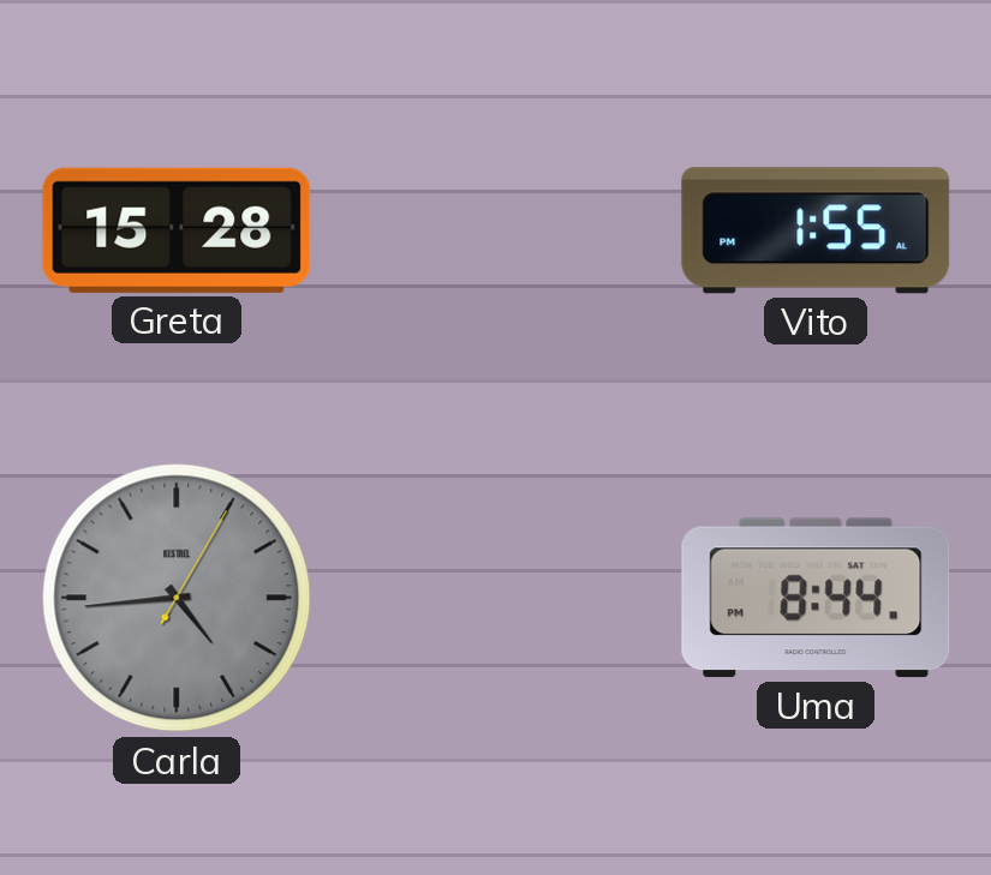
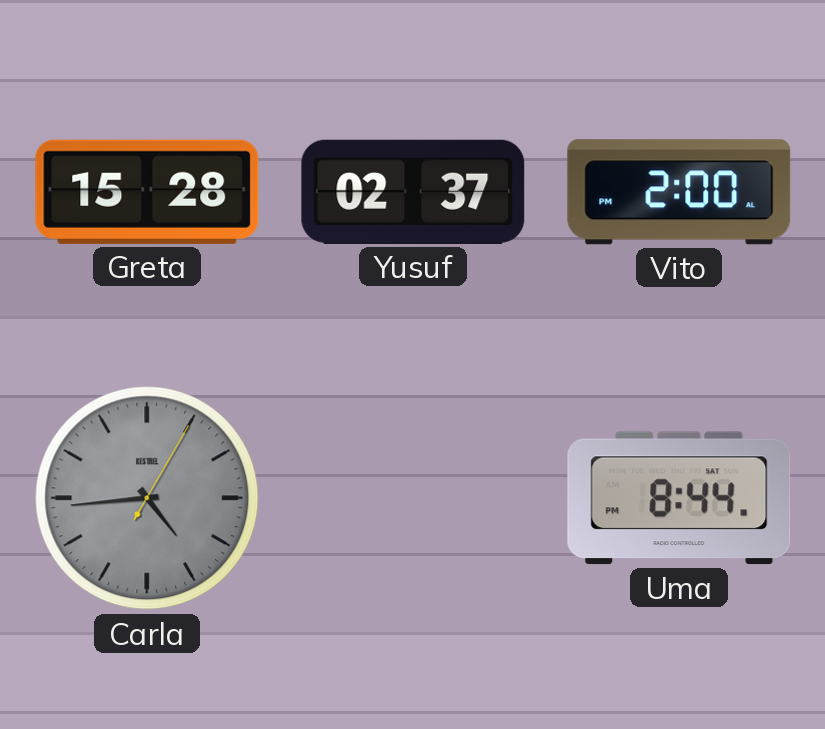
Yusuf: none -> 02:37 (413, 192)
Vito: 1:55 -> 2:00 (679, 192)
